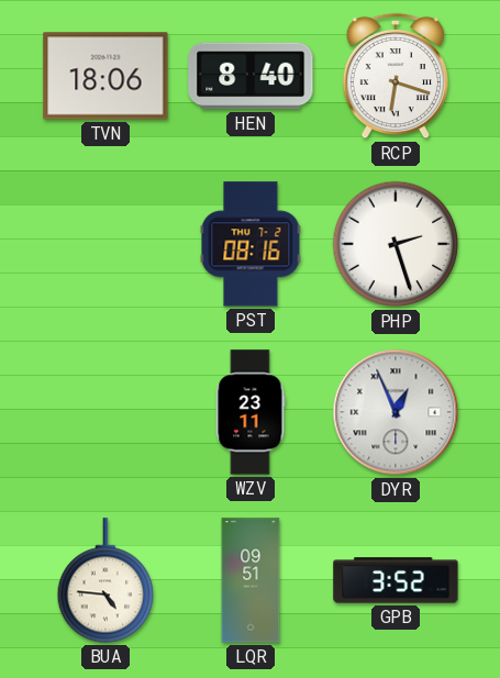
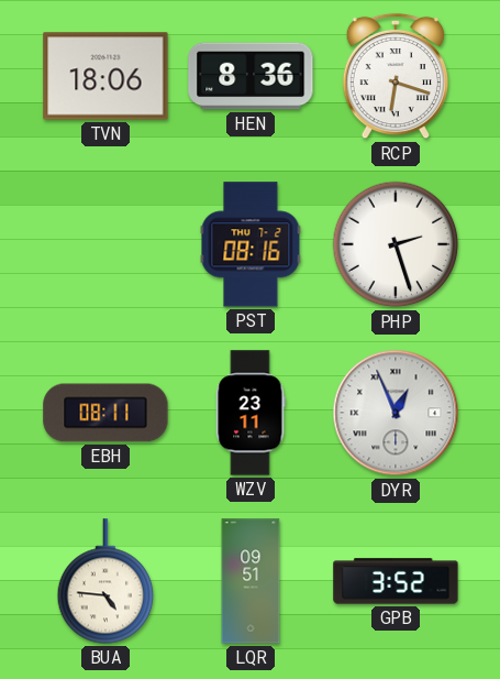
HEN: 8:40 -> 8:36 (251, 76)
EBH: none -> 08:11 (105, 413)
